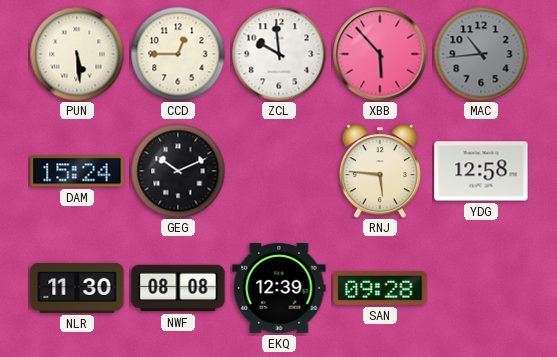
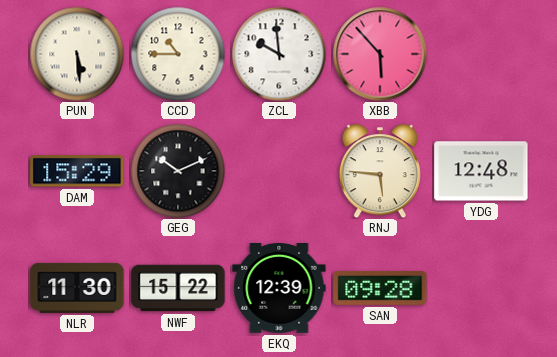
CCD: 12:45 -> 10:45 (178, 54)
MAC: 10:44 -> none (481, 54)
DAM: 15:24 -> 15:29 (77, 171)
YDG: 12:58 -> 12:48 (481, 171)
NWF: 08:08 -> 15:22 (178, 288)
